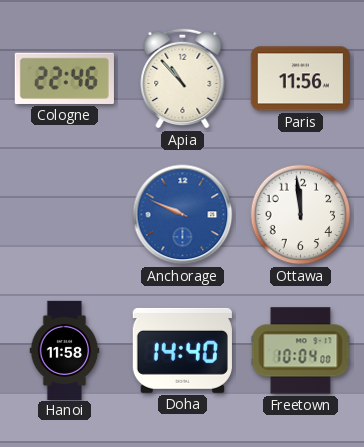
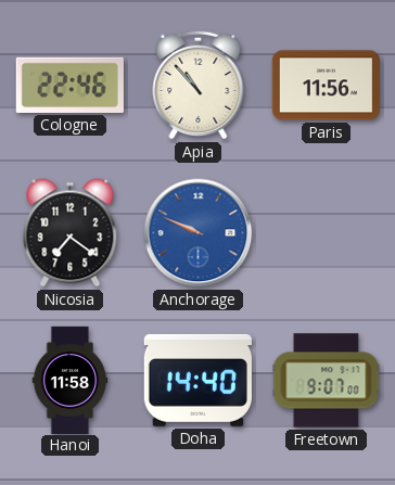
Nicosia: none -> 7:21 (71, 233)
Ottawa: 11:59 -> none (301, 215)
Freetown: 10:04 -> 9:07 (327, 381)
